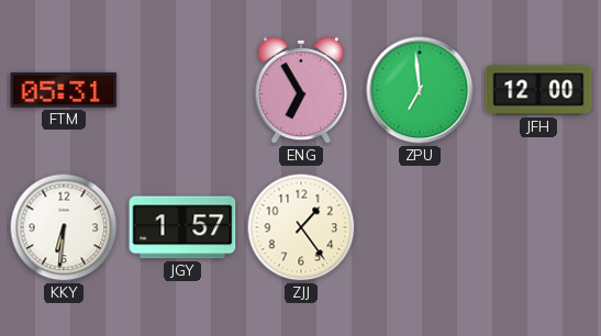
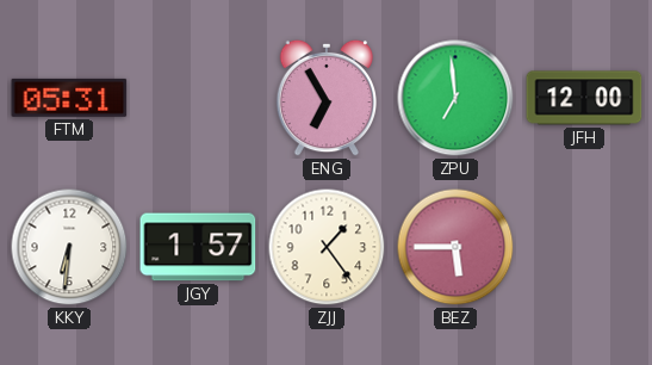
BEZ: none -> 5:45 (455, 247)
